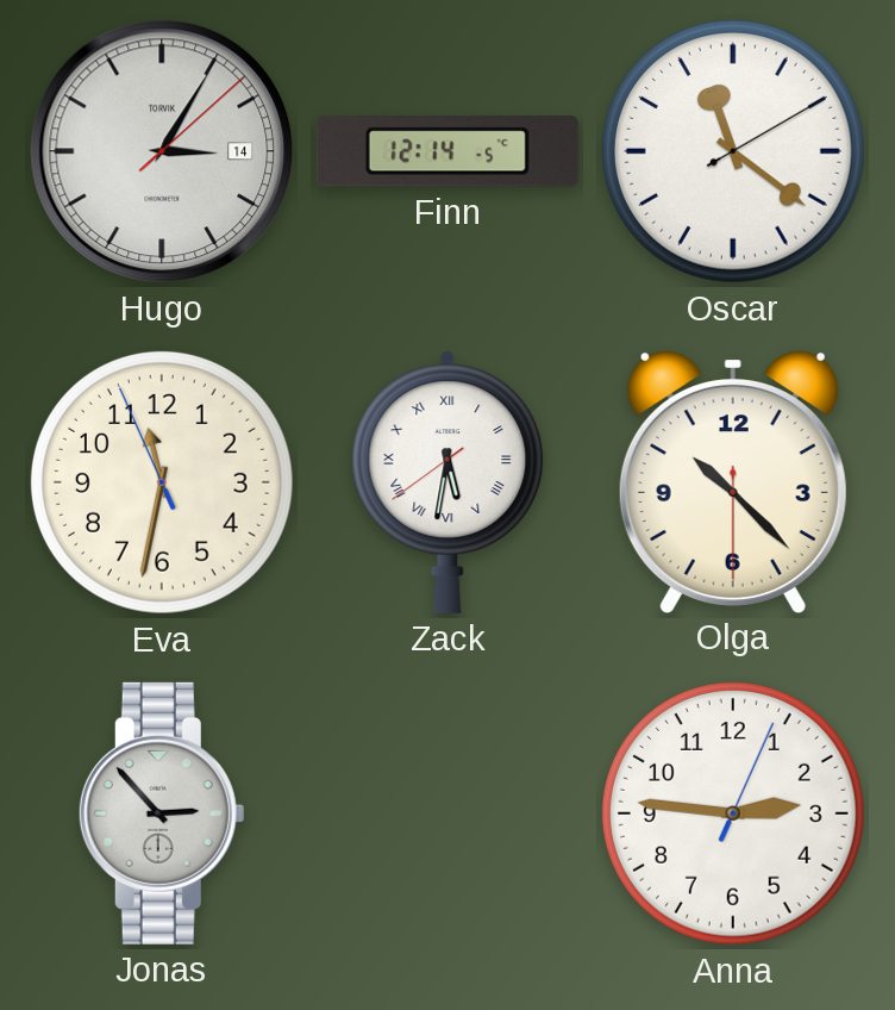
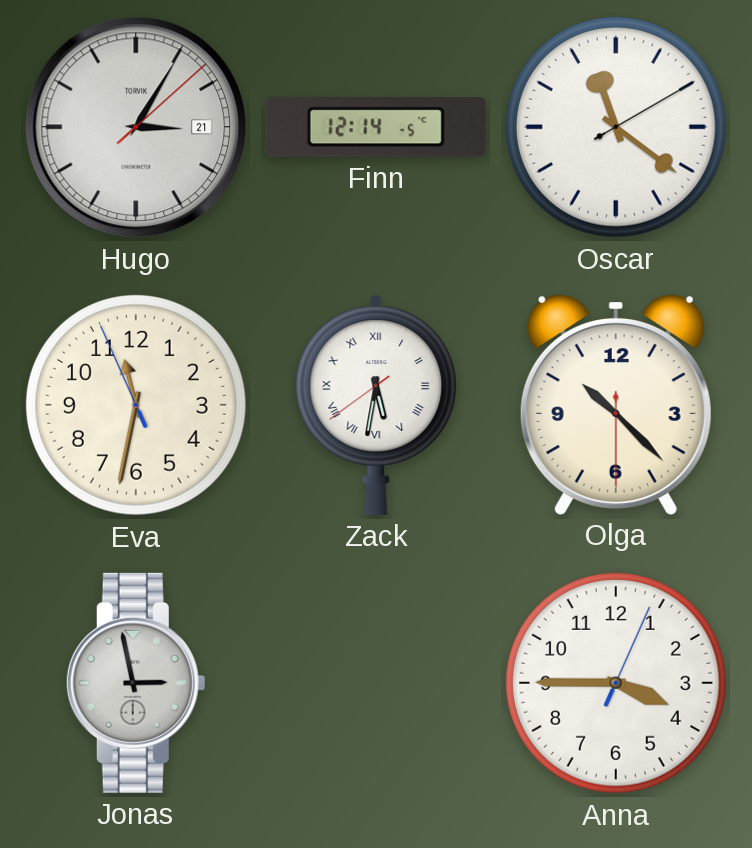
Hugo date: 14 -> 21 (136, 127)
Jonas: 2:53 -> 2:58 (136, 683)
Anna: 2:46 -> 3:45 (616, 683)
